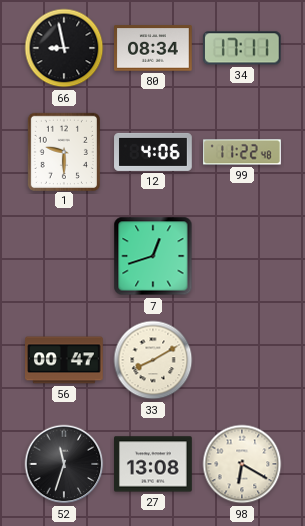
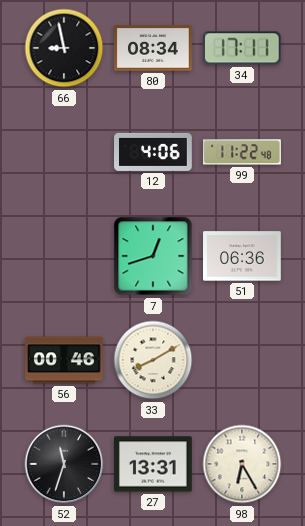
1: 9:30 -> none (63, 151)
51: none -> 06:36 (243, 256)
56: 00:47 -> 00:46 (65, 360)
27: 13:08 -> 13:31 (153, 464)
98: 6:20 -> 6:25 (242, 464)
